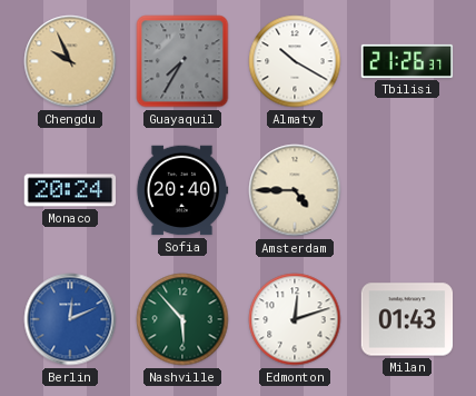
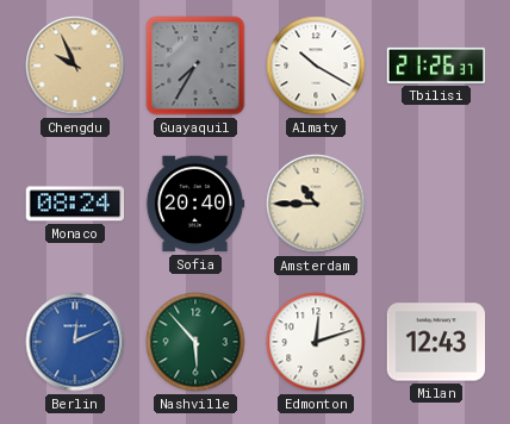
Monaco: 20:24 -> 08:24 (75, 204)
Amsterdam: 4:45 -> 10:45 (316, 204)
Milan: 01:43 -> 12:43 (436, 342)
